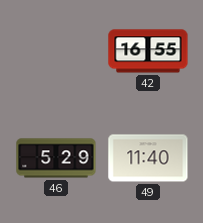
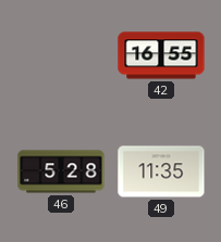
46: 5:29 -> 5:28 (61, 171)
49: 11:40 -> 11:35 (161, 171)
